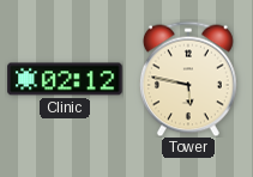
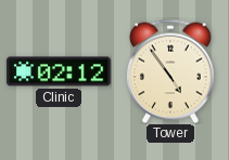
Tower: 5:47 -> 4:54 (170, 71)
